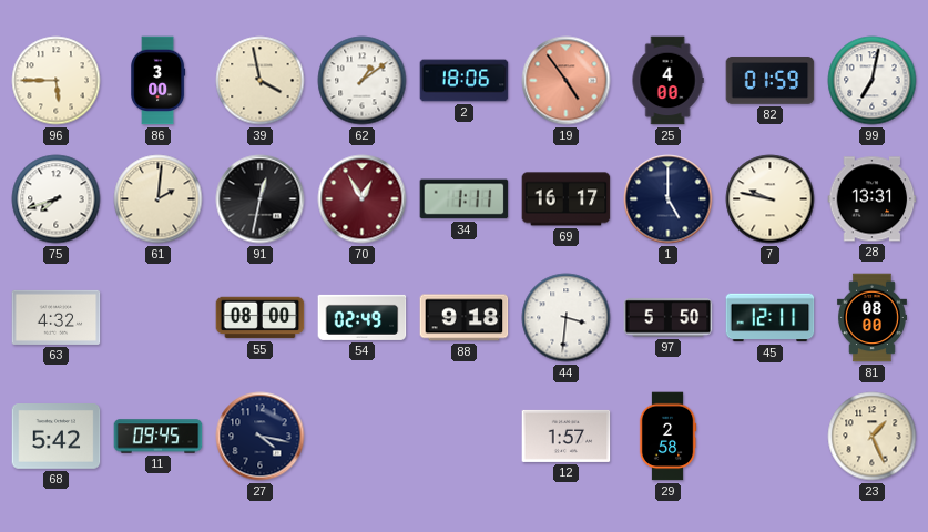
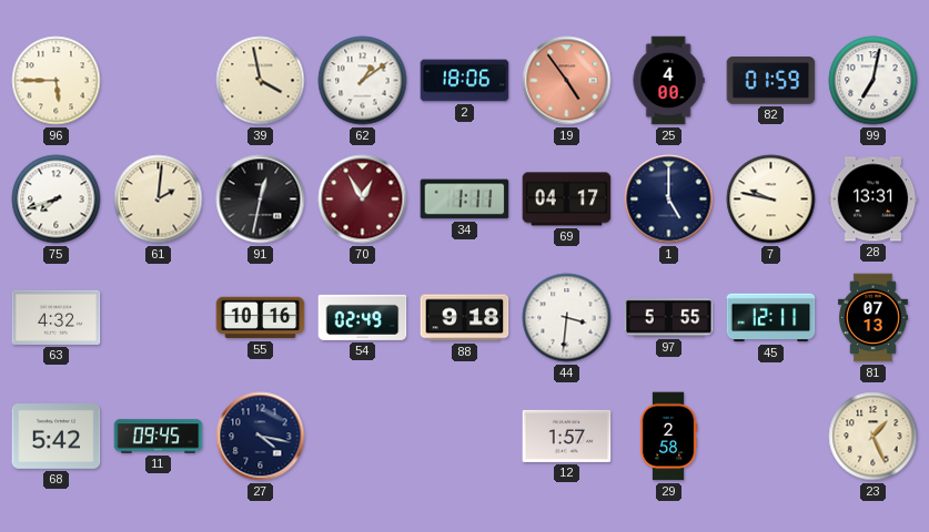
86: 3:00 -> none (159, 81)
69: 16:17 -> 04:17 (567, 199)
55: 08:00 -> 10:16 (261, 318)
97: 5:50 -> 5:55 (669, 318)
81: 08:00 -> 07:13 (872, 318)
